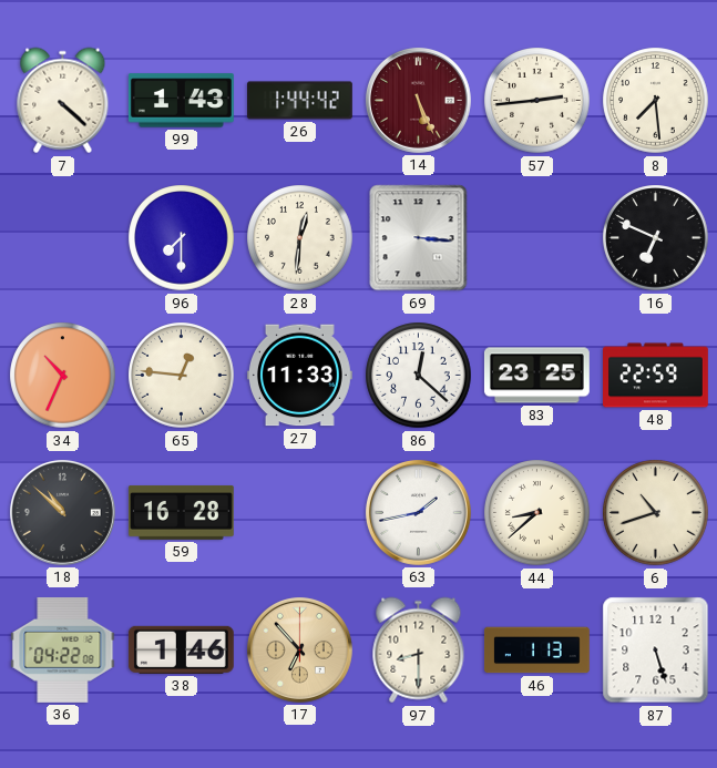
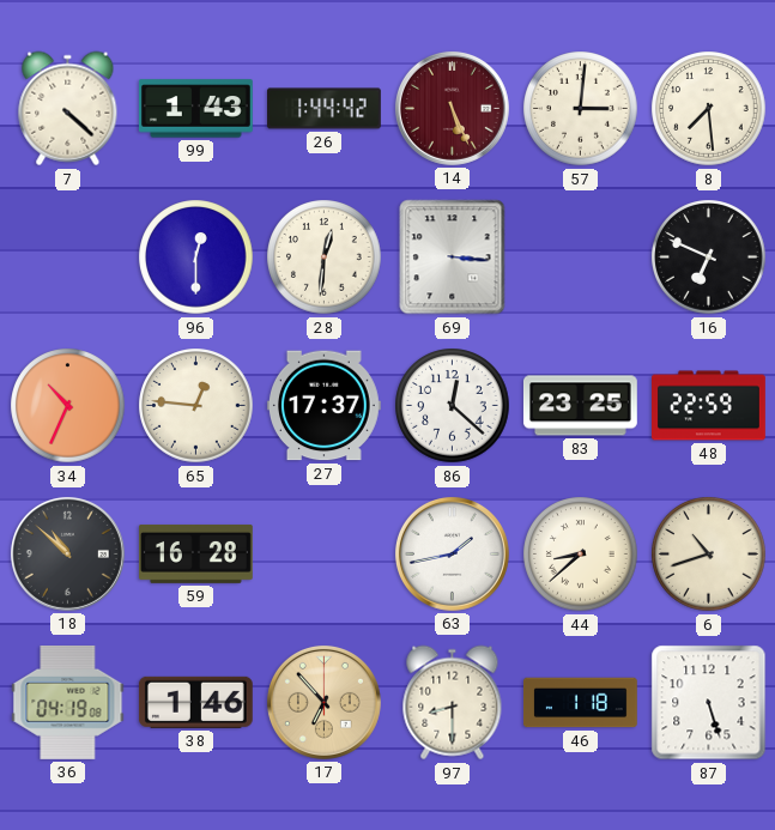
57: 2:44 -> 3:01 (581, 109)
96: 7:30 -> 12:30 (196, 258)
27: 11:33 -> 17:37 (323, 406)
36: 04:22 -> 04:19 (68, 702)
46: 1:13 -> 1:18 (581, 703)
